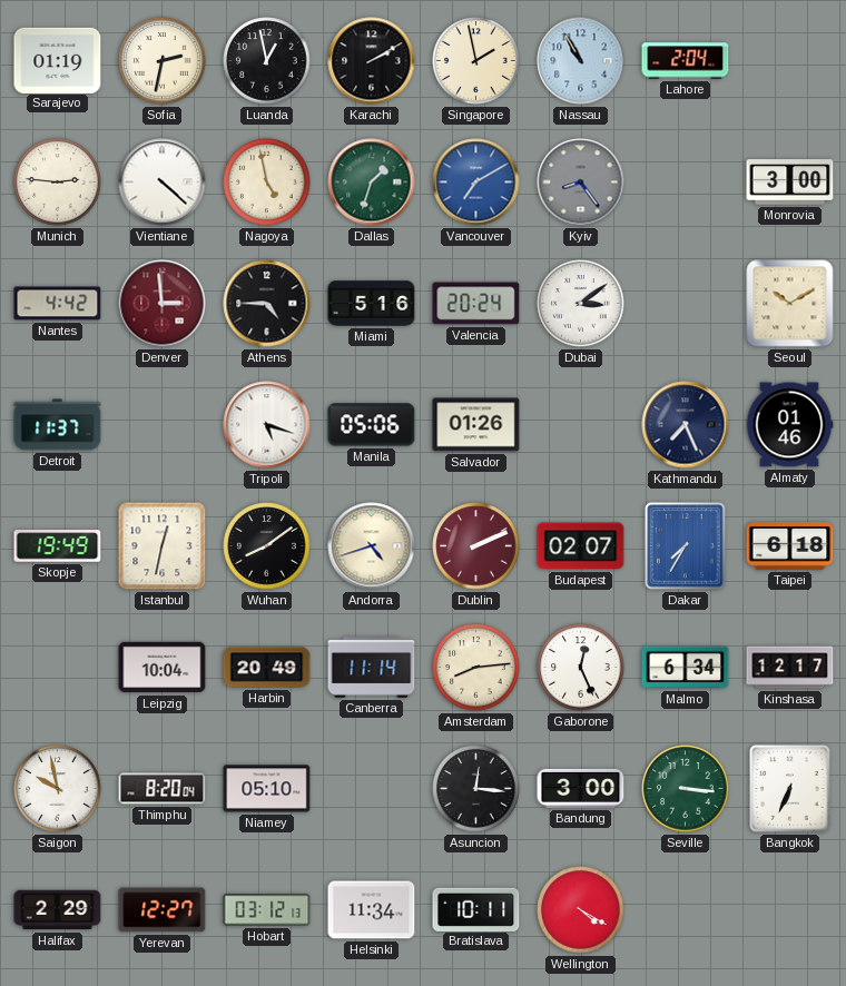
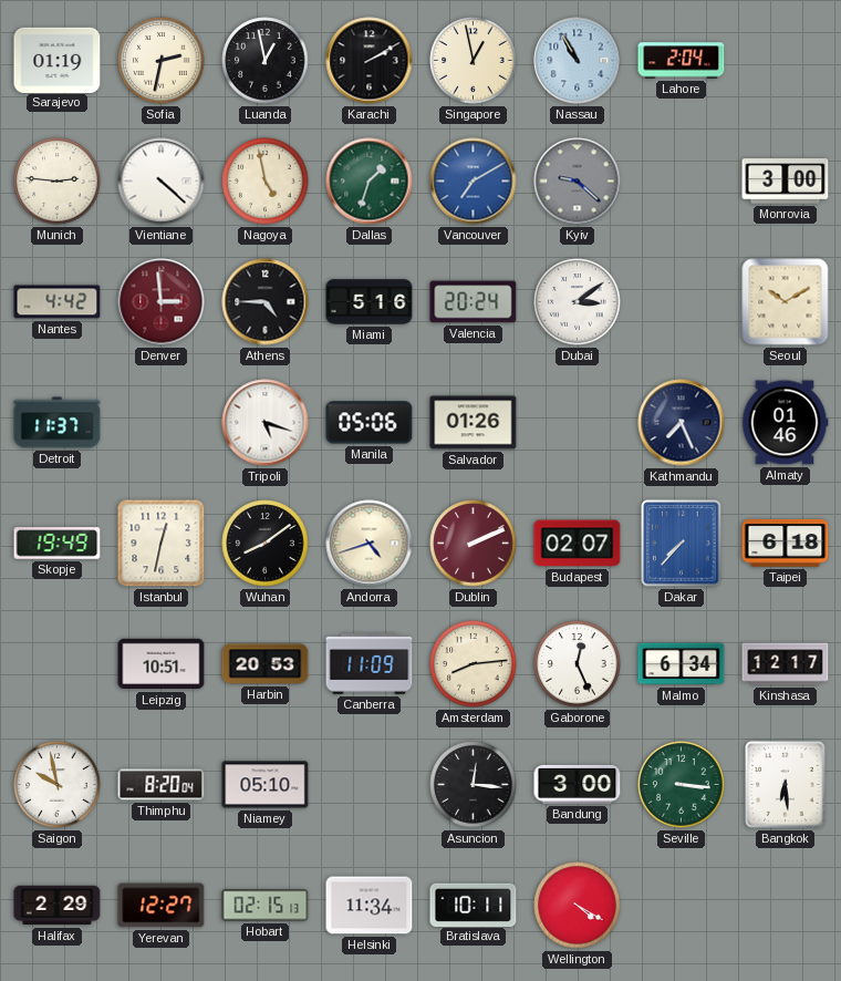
Singapore: 1:58 -> 12:58 (474, 61)
Kyiv: 8:24 -> 9:22 (578, 182)
Dakar: 7:35 -> 7:37 (682, 544)
Leipzig: 10:04 -> 10:51 (162, 664)
Harbin: 20:49 -> 20:53 (266, 664)
Canberra: 11:14 -> 11:09 (370, 664)
Bangkok: 6:34 -> 6:29 (786, 785)
Hobart: 03:12 -> 02:15 (266, 906)
